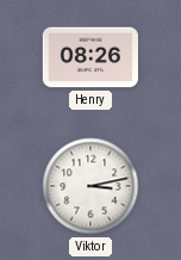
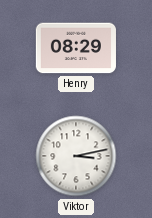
Henry: 08:26 -> 08:29 (75, 48)
